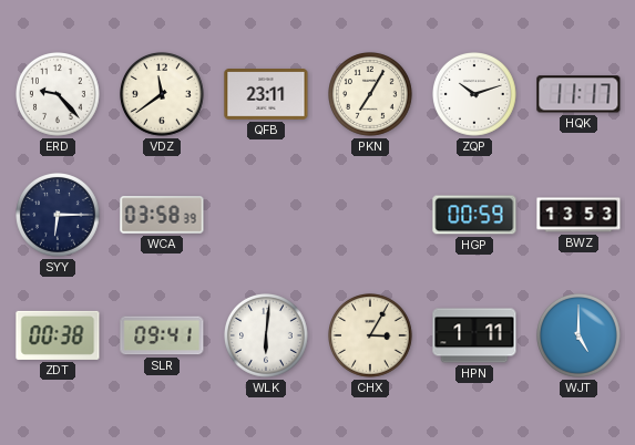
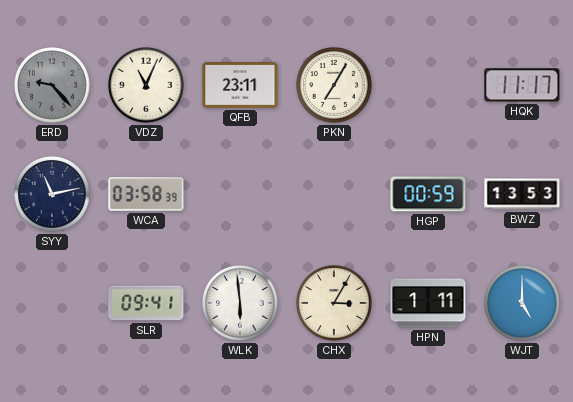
ERD dial: white -> grey (53, 86)
VDZ: 11:39 -> 11:04 (147, 86)
ZQP: 10:12 -> none (475, 95)
SYY: 6:15 -> 11:13 (53, 195)
ZDT: 00:38 -> none (58, 335)
WLK: 6:01 -> 5:59 (241, 304)
